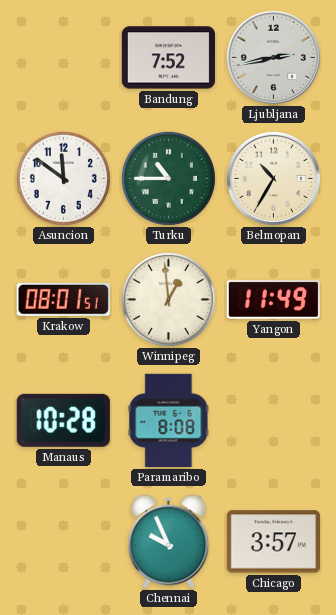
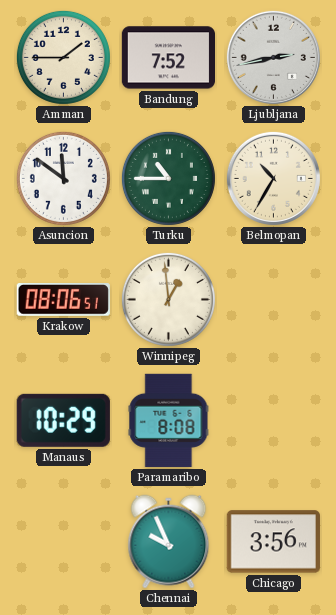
Amman: none -> 1:45 (63, 57)
Krakow: 08:01 -> 08:06 (63, 300)
Yangon: 11:49 -> none (273, 300)
Manaus: 10:28 -> 10:29 (63, 420)
Chicago: 3:57 -> 3:56 (273, 542)
